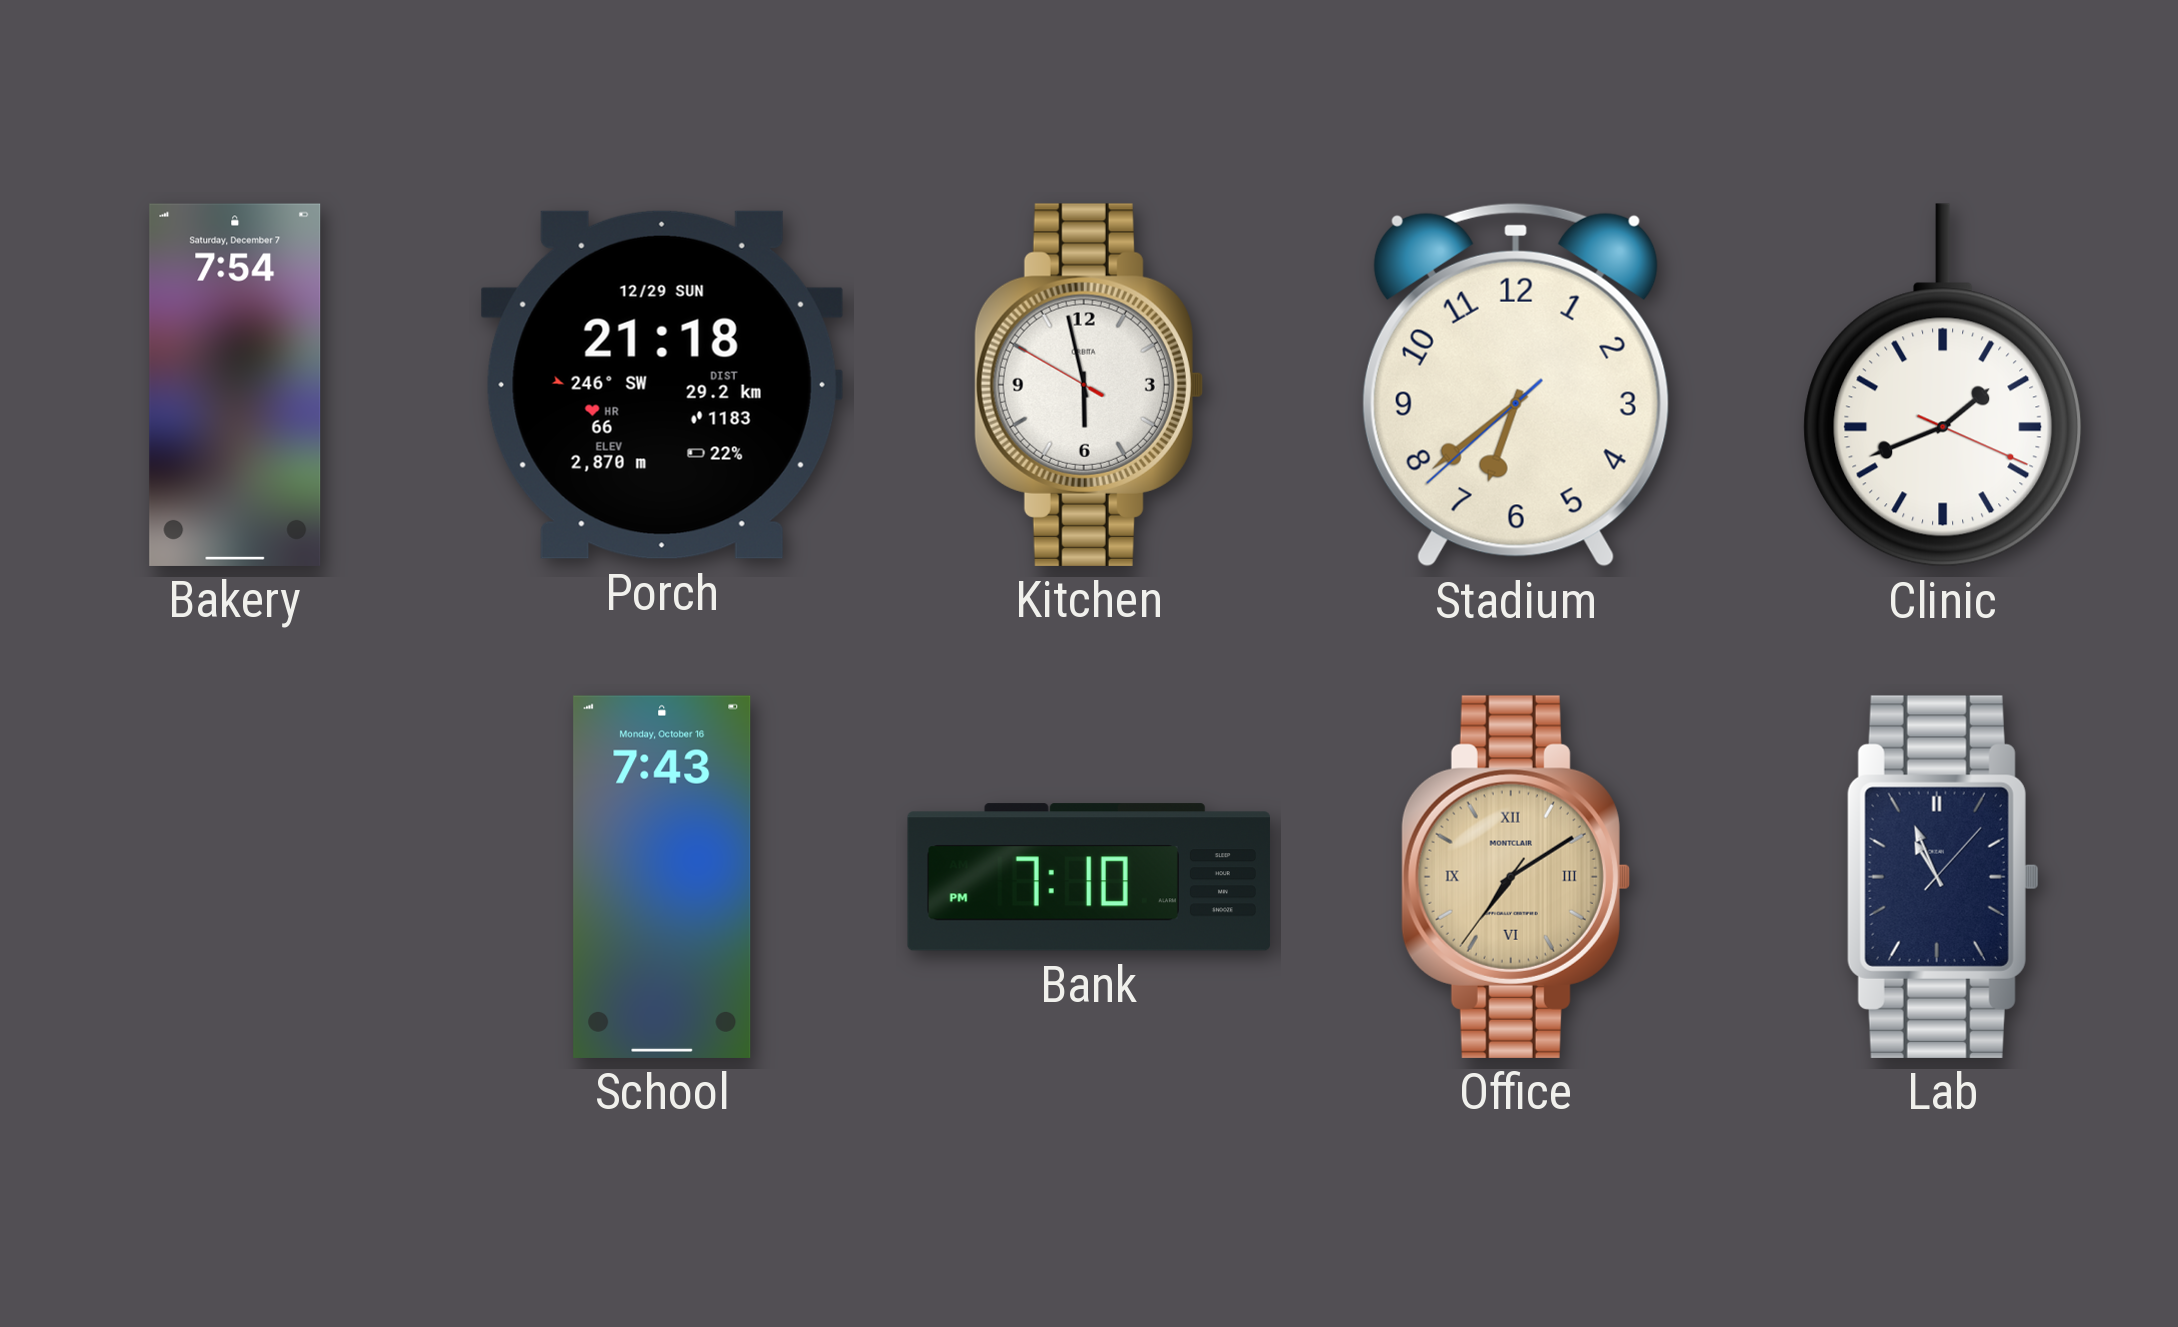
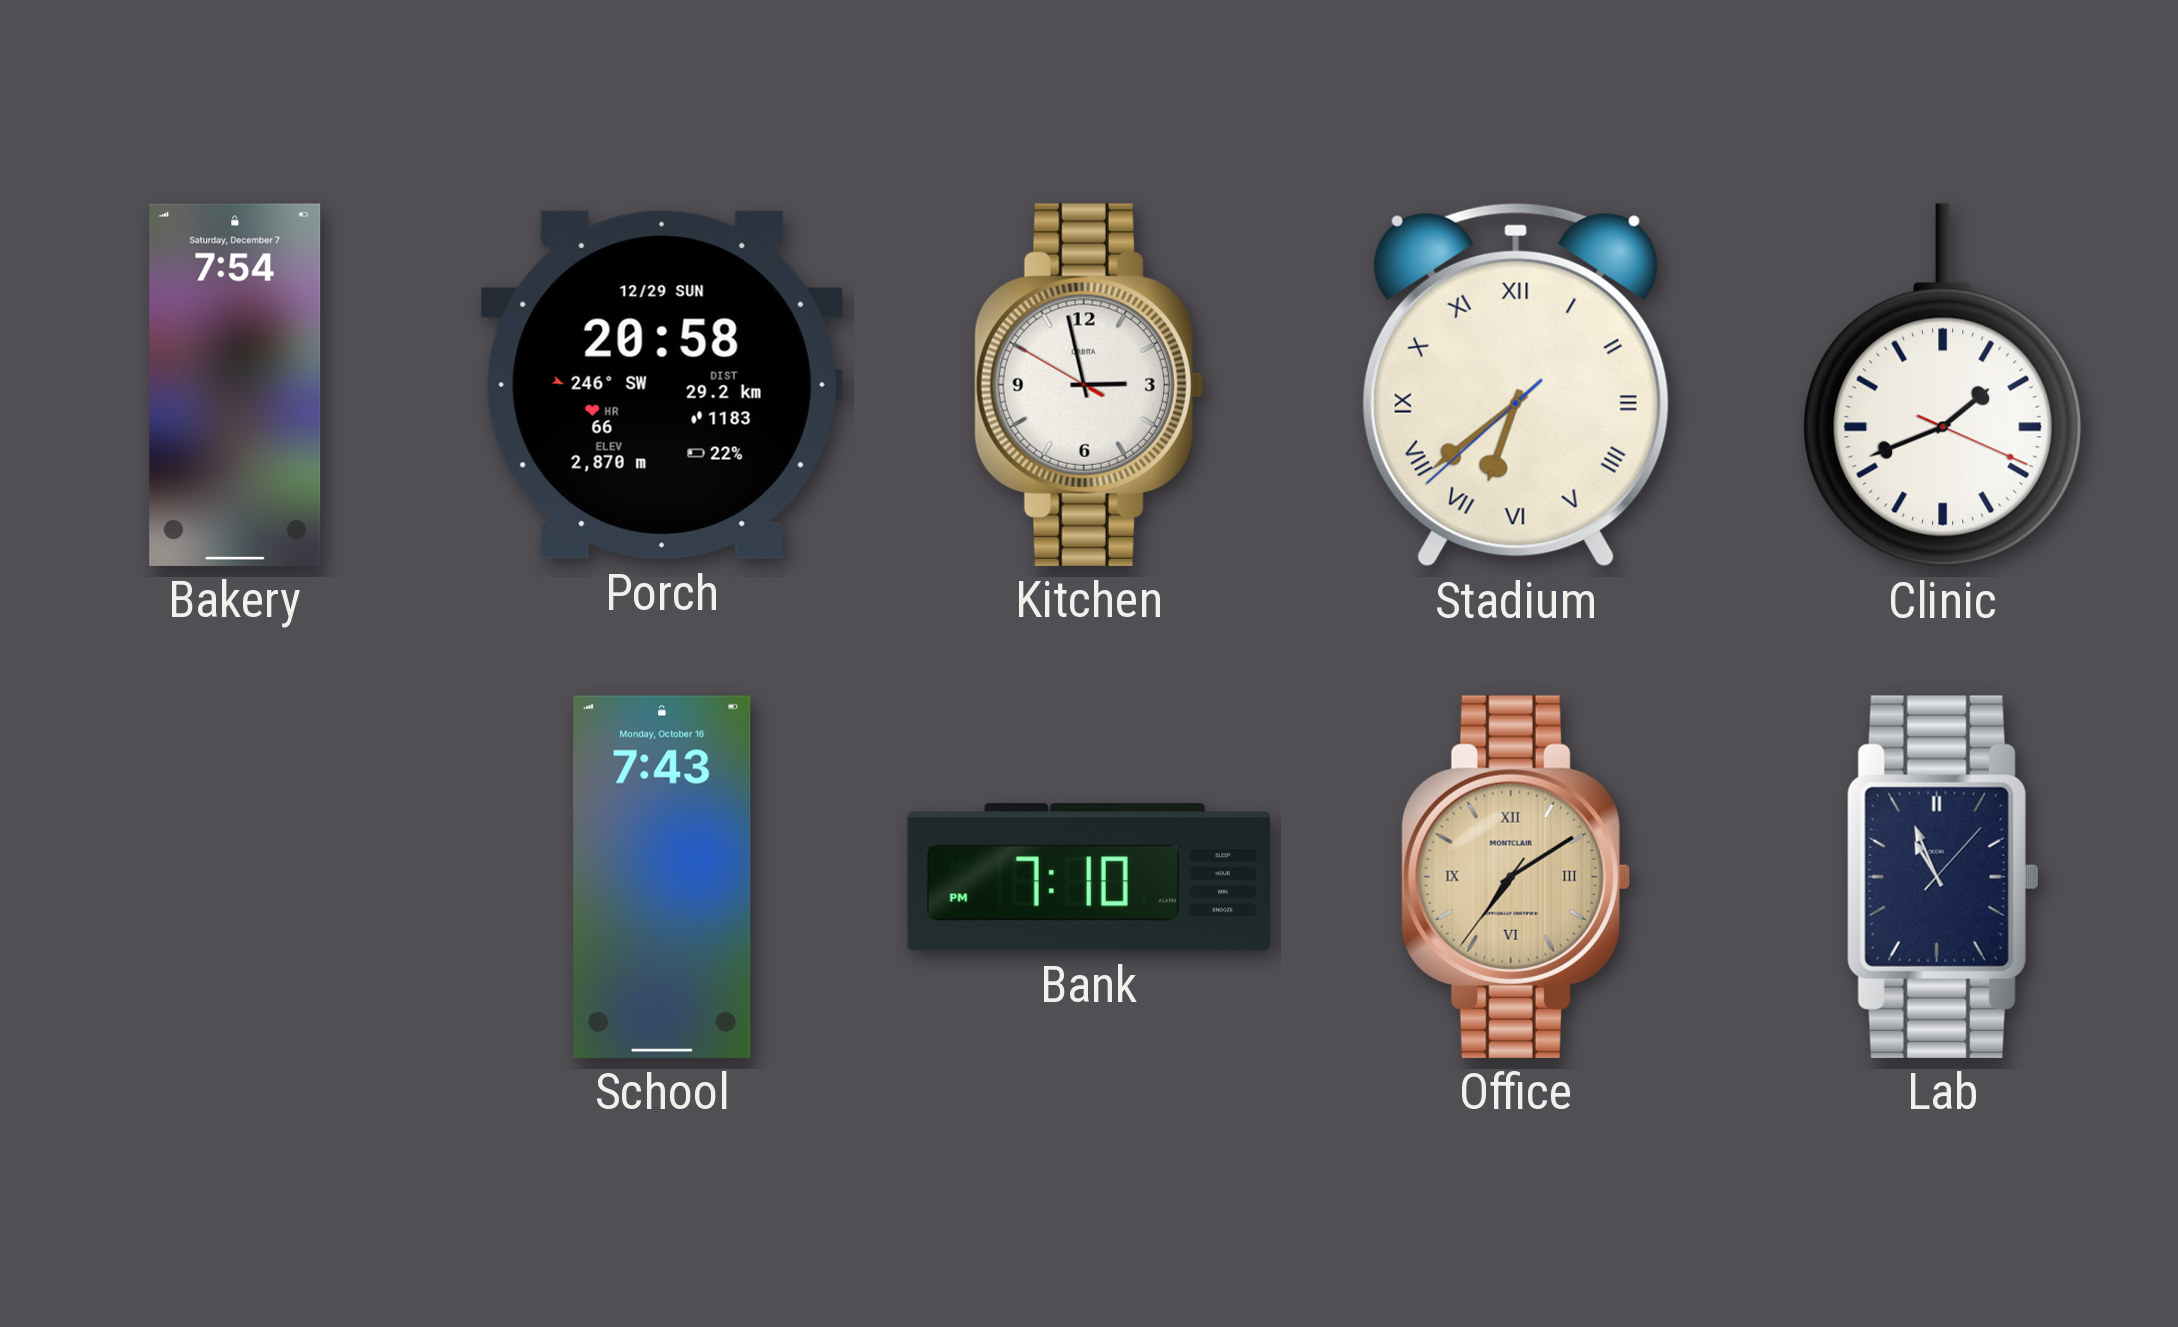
Porch: 21:18 -> 20:58 (662, 385)
Kitchen: 5:57 -> 2:57 (1089, 385)
Stadium numerals: Arabic -> Roman (1516, 385)
